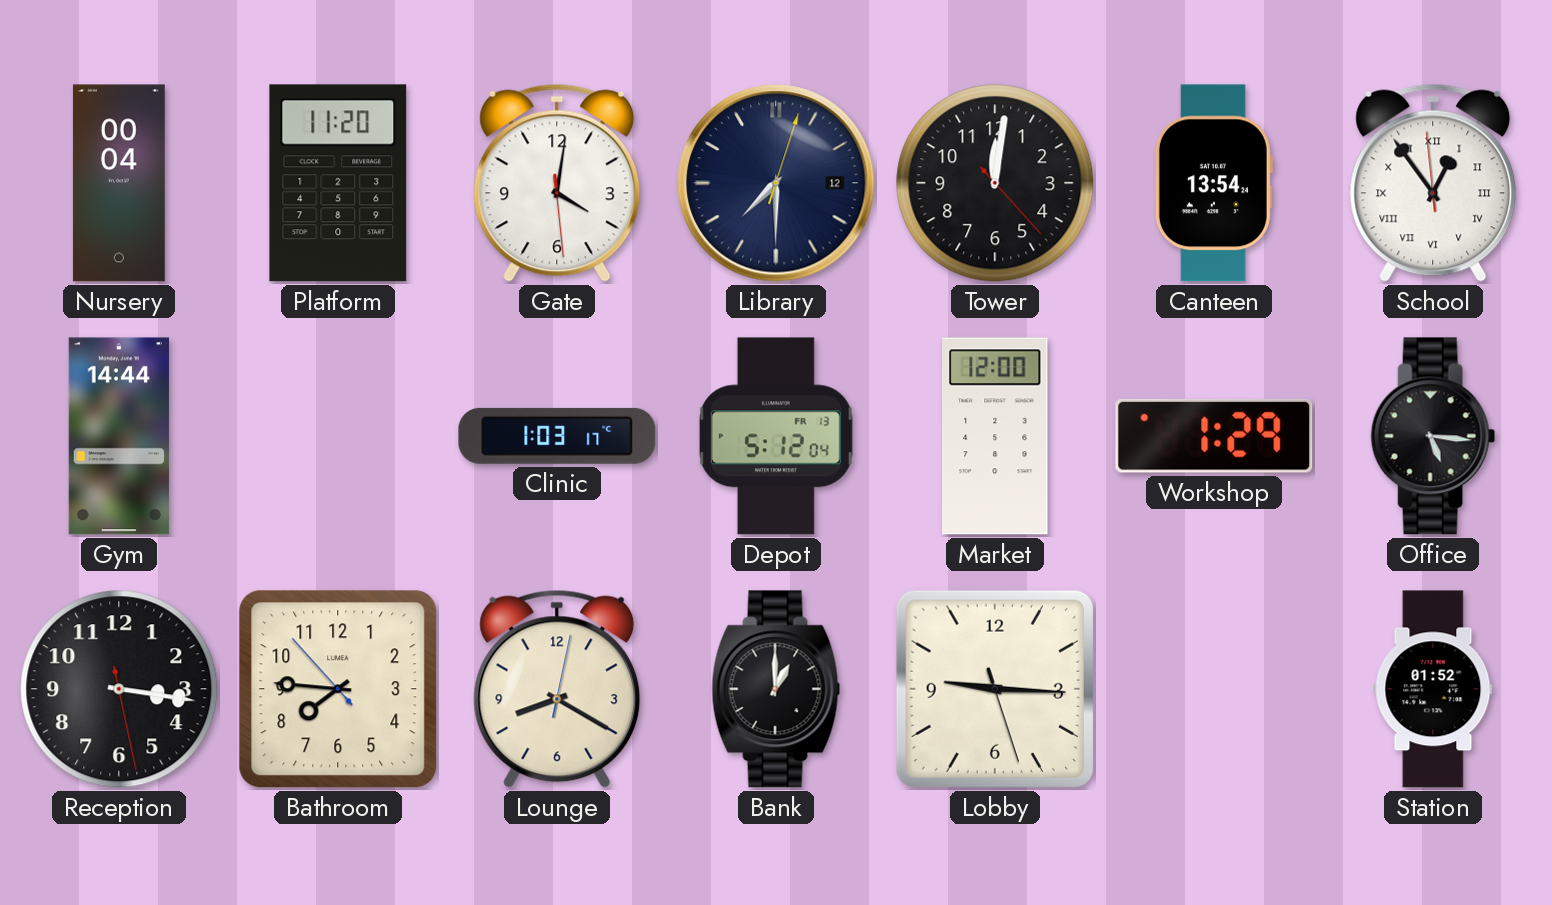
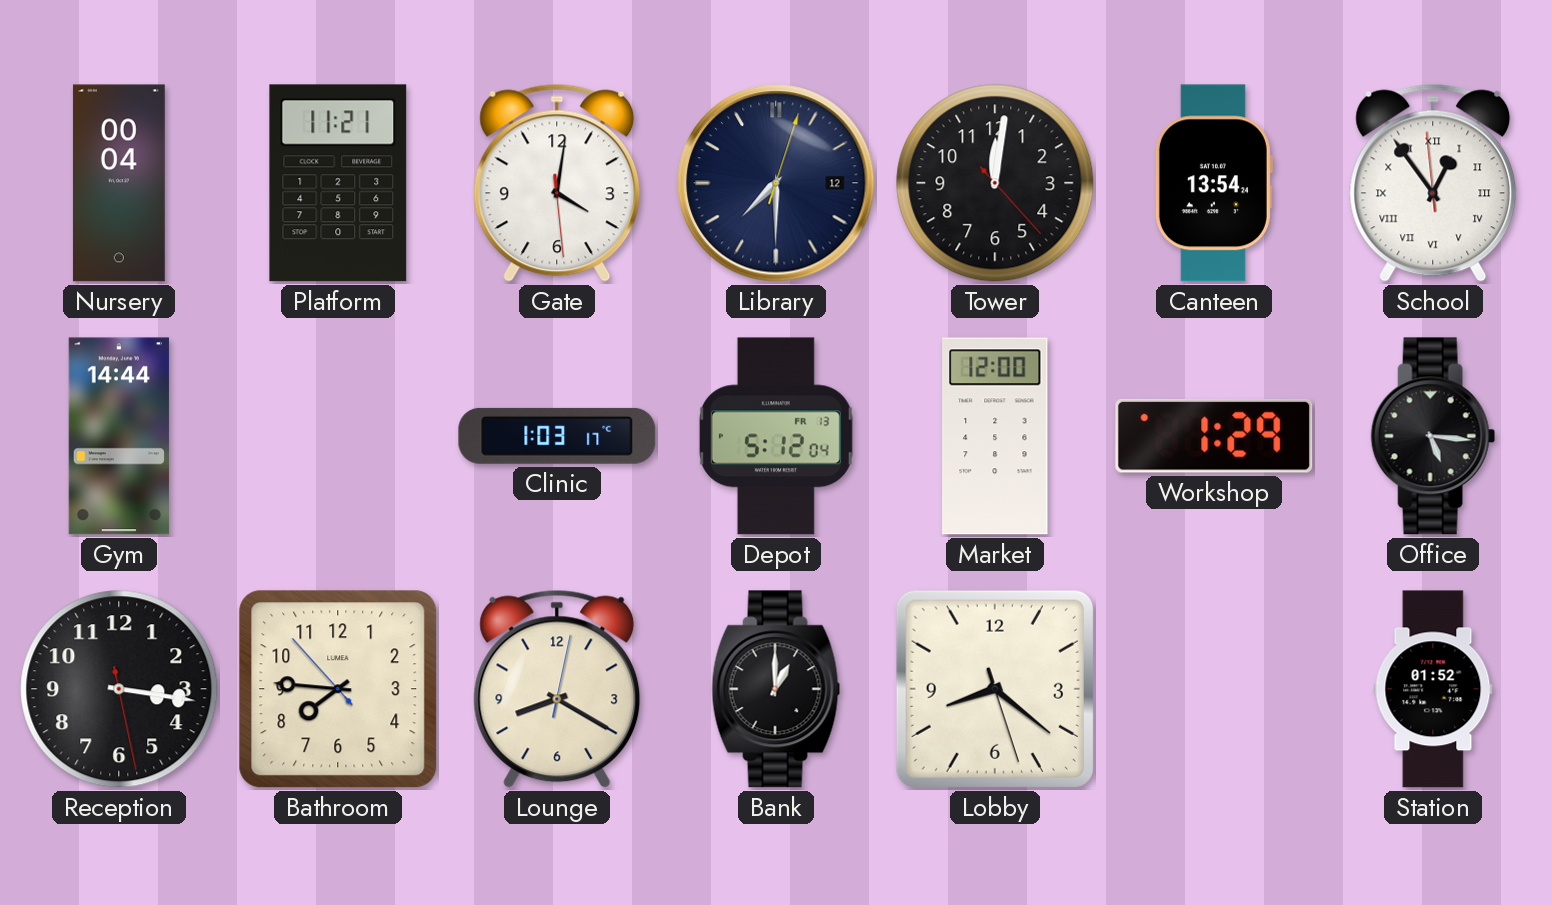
Platform: 11:20 -> 11:21 (338, 183)
Lobby: 9:15 -> 8:21 (995, 689)
